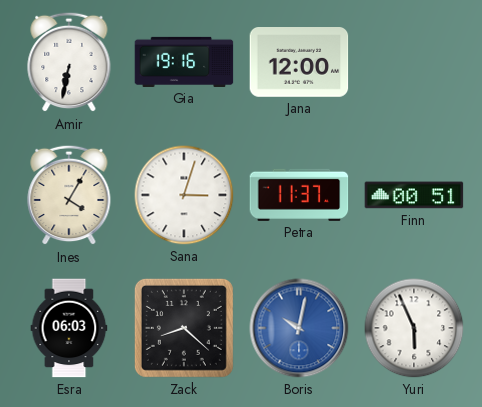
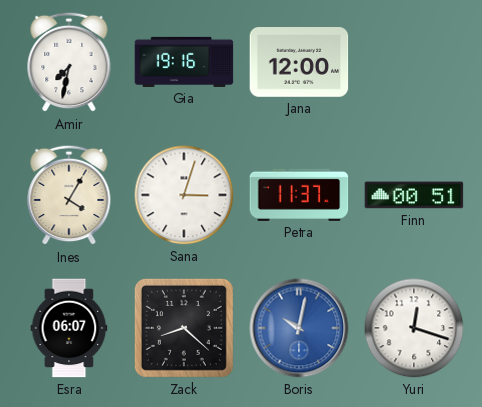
Amir: 6:32 -> 7:32 (69, 62)
Esra: 06:03 -> 06:07 (69, 328)
Yuri: 5:56 -> 12:18 (414, 328)
